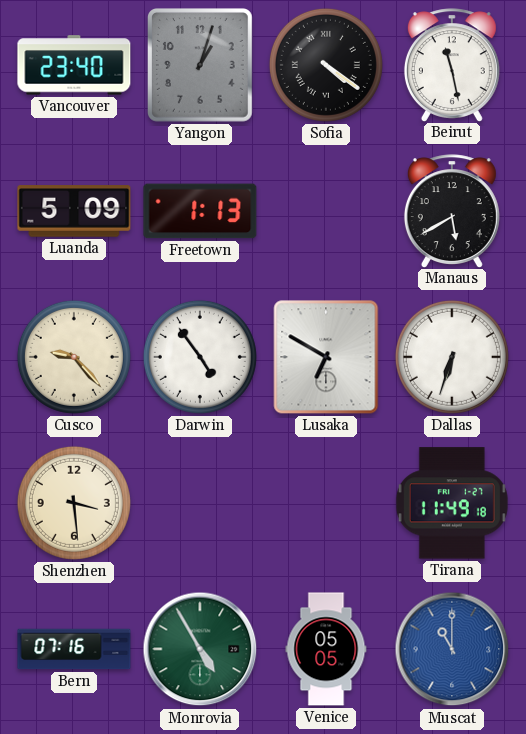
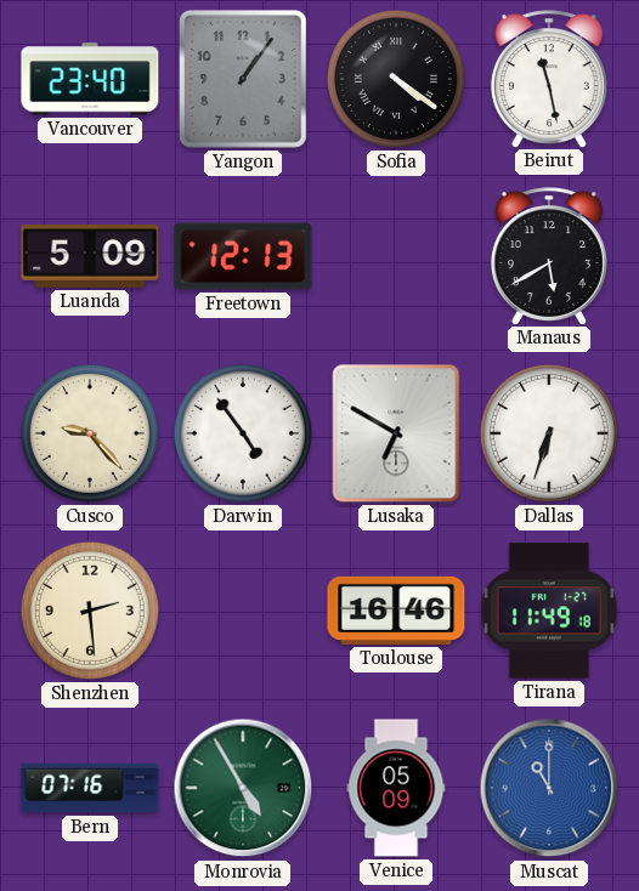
Yangon: 1:03 -> 1:06 (243, 80)
Freetown: 1:13 -> 12:13 (243, 256)
Shenzhen: 3:29 -> 2:29 (90, 611)
Toulouse: none -> 16:46 (396, 611)
Venice: 05:05 -> 05:09 (396, 788)
